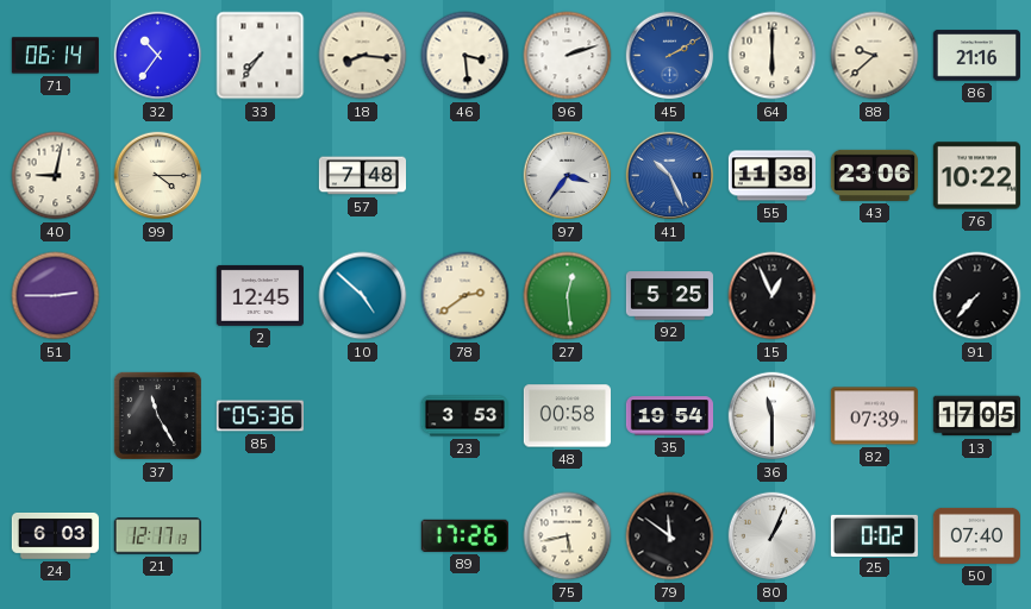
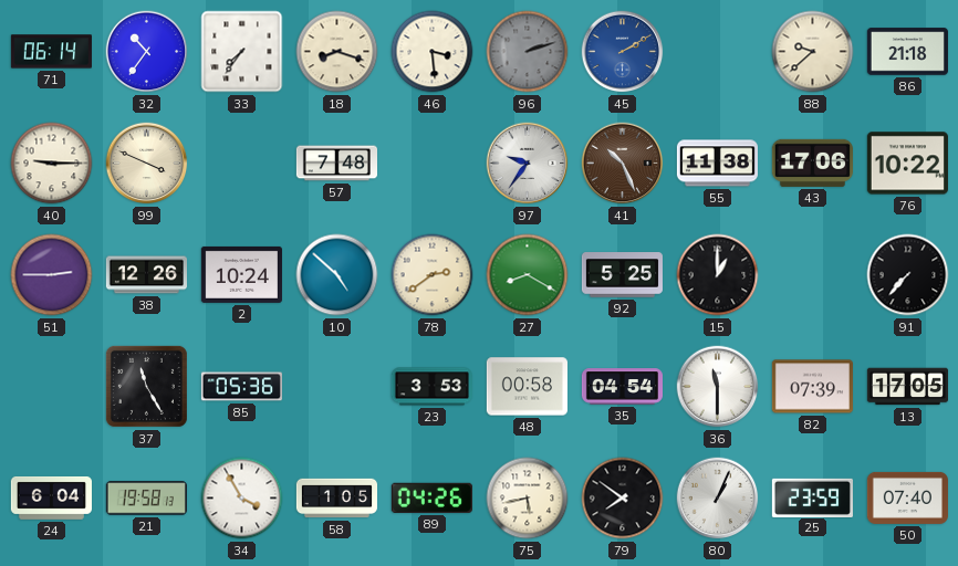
18: 8:16 -> 8:18 (337, 52)
96 dial: white -> grey (528, 52)
64: 6:00 -> none (773, 56)
86: 21:16 -> 21:18 (907, 52)
40: 9:02 -> 9:15 (52, 164)
99: 4:15 -> 3:49 (147, 164)
97: 3:36 -> 9:36 (528, 164)
41 dial: blue -> brown (623, 164)
43: 23:06 -> 17:06 (812, 163)
38: none -> 12:26 (146, 275)
2: 12:45 -> 10:24 (241, 274)
27: 12:29 -> 8:20 (528, 275)
15: 12:56 -> 1:00 (718, 275)
35: 19:54 -> 04:54 (622, 387)
24: 6:03 -> 6:04 (51, 497)
21: 12:17 -> 19:58 (146, 499)
34: none -> 3:55 (242, 499)
58: none -> 1:05 (336, 499)
89: 17:26 -> 04:26 (431, 497)
79: 11:51 -> 7:51 (623, 499)
25: 0:02 -> 23:59 (812, 497)
